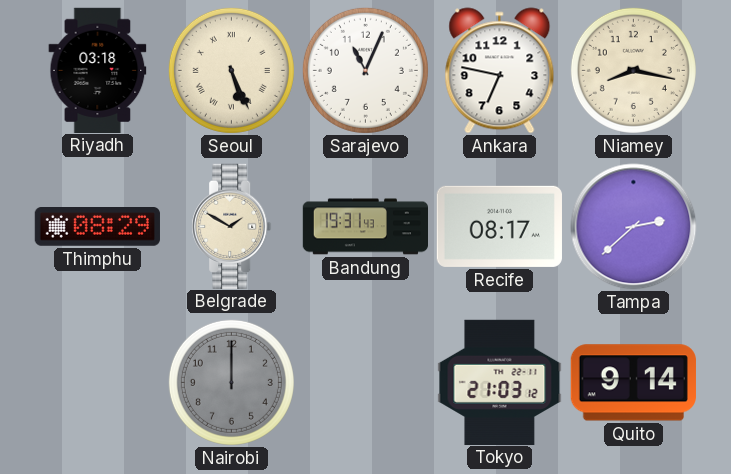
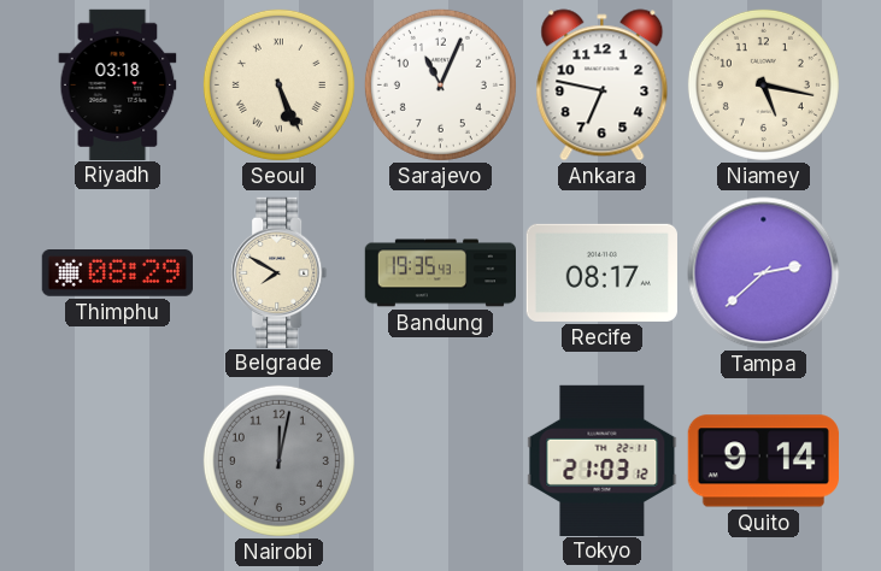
Niamey: 8:17 -> 5:17 (763, 84)
Belgrade: 1:50 -> 7:50 (280, 272)
Bandung: 19:31 -> 19:35 (440, 273)
Nairobi: 12:00 -> 12:02 (278, 460)
